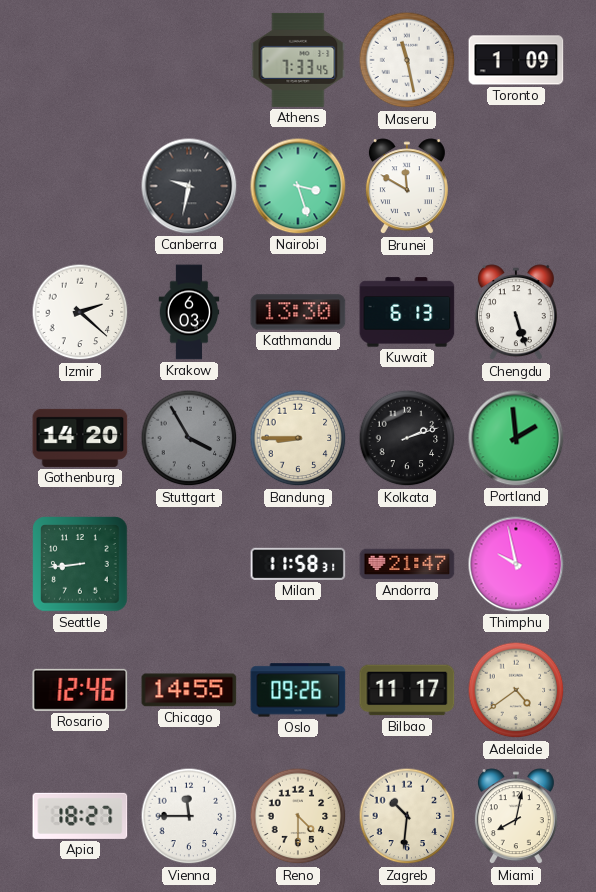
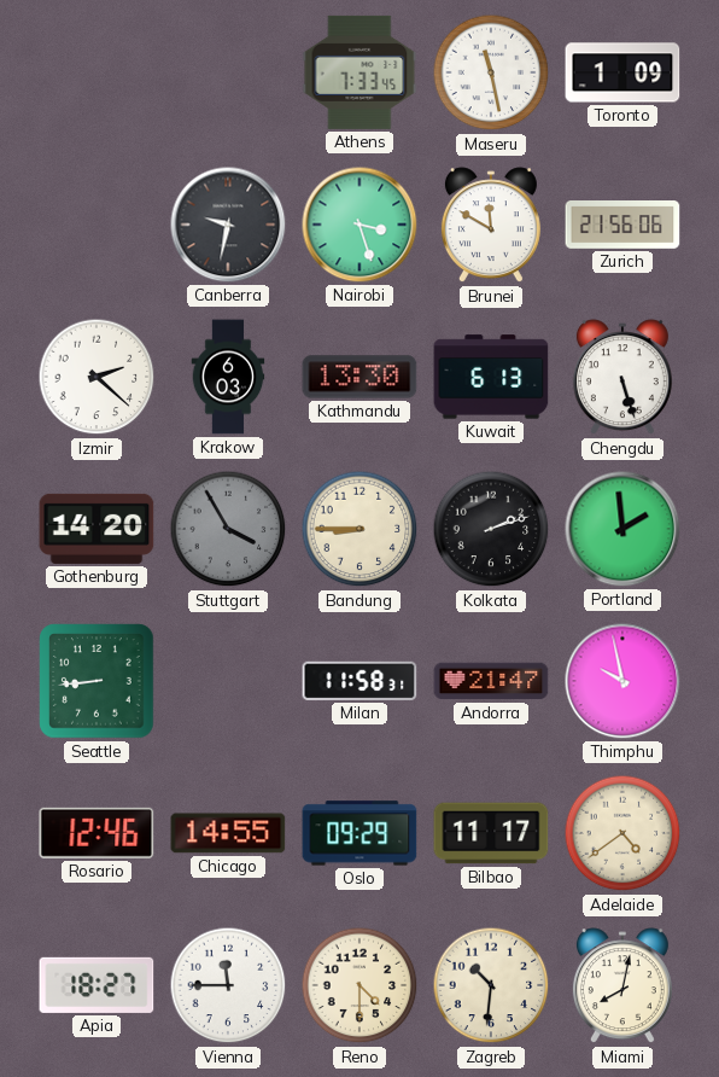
Zurich: none -> 21:56 (622, 225)
Oslo: 09:26 -> 09:29 (359, 833)
